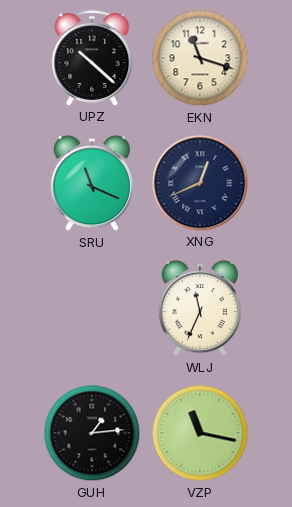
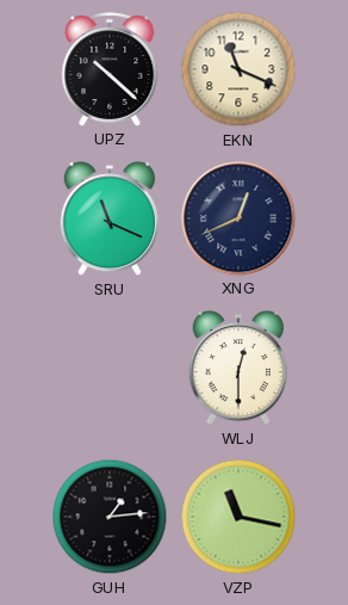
EKN: 11:18 -> 11:19 (238, 69)
WLJ: 11:34 -> 12:30 (238, 369)
